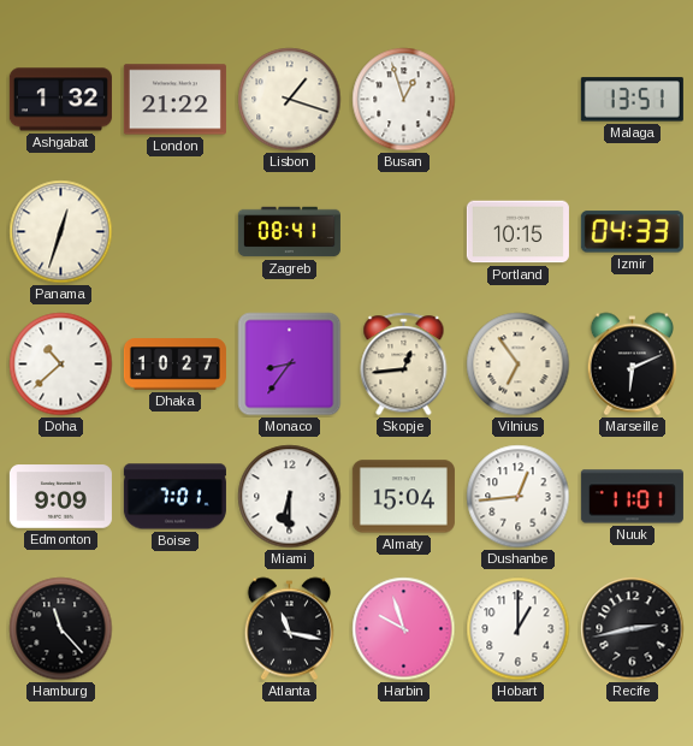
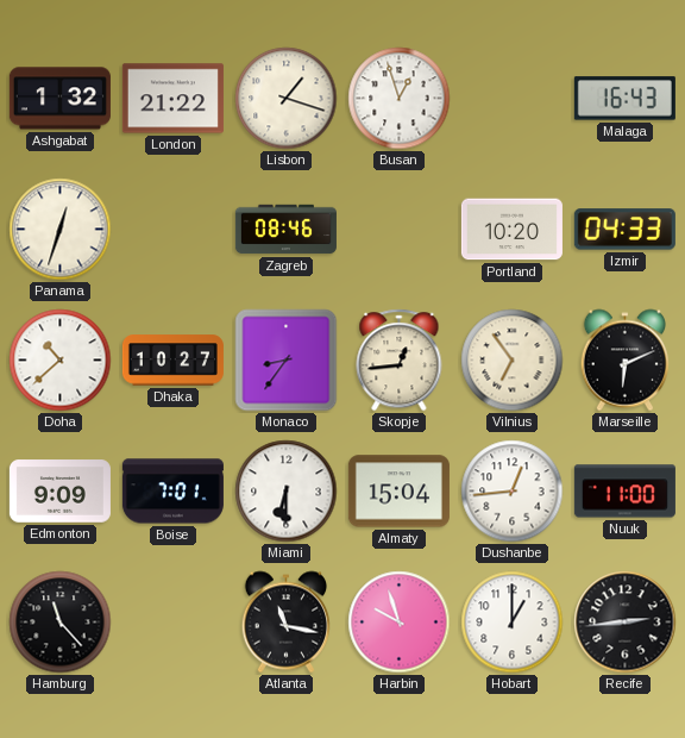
Malaga: 13:51 -> 16:43 (624, 99)
Zagreb: 08:41 -> 08:46 (285, 230)
Portland: 10:15 -> 10:20 (511, 230)
Nuuk: 11:01 -> 11:00 (624, 492)
Recife: 2:43 -> 2:44 (626, 623)
